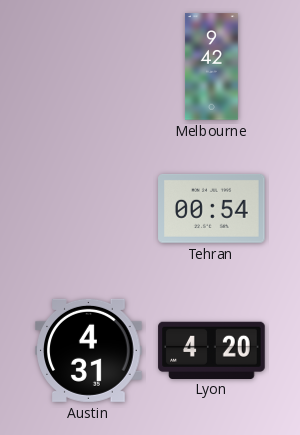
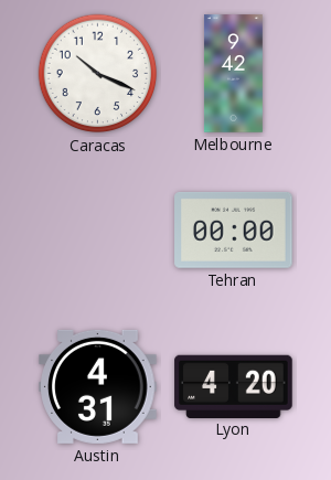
Caracas: none -> 10:19 (98, 74)
Tehran: 00:54 -> 00:00 (234, 230)
